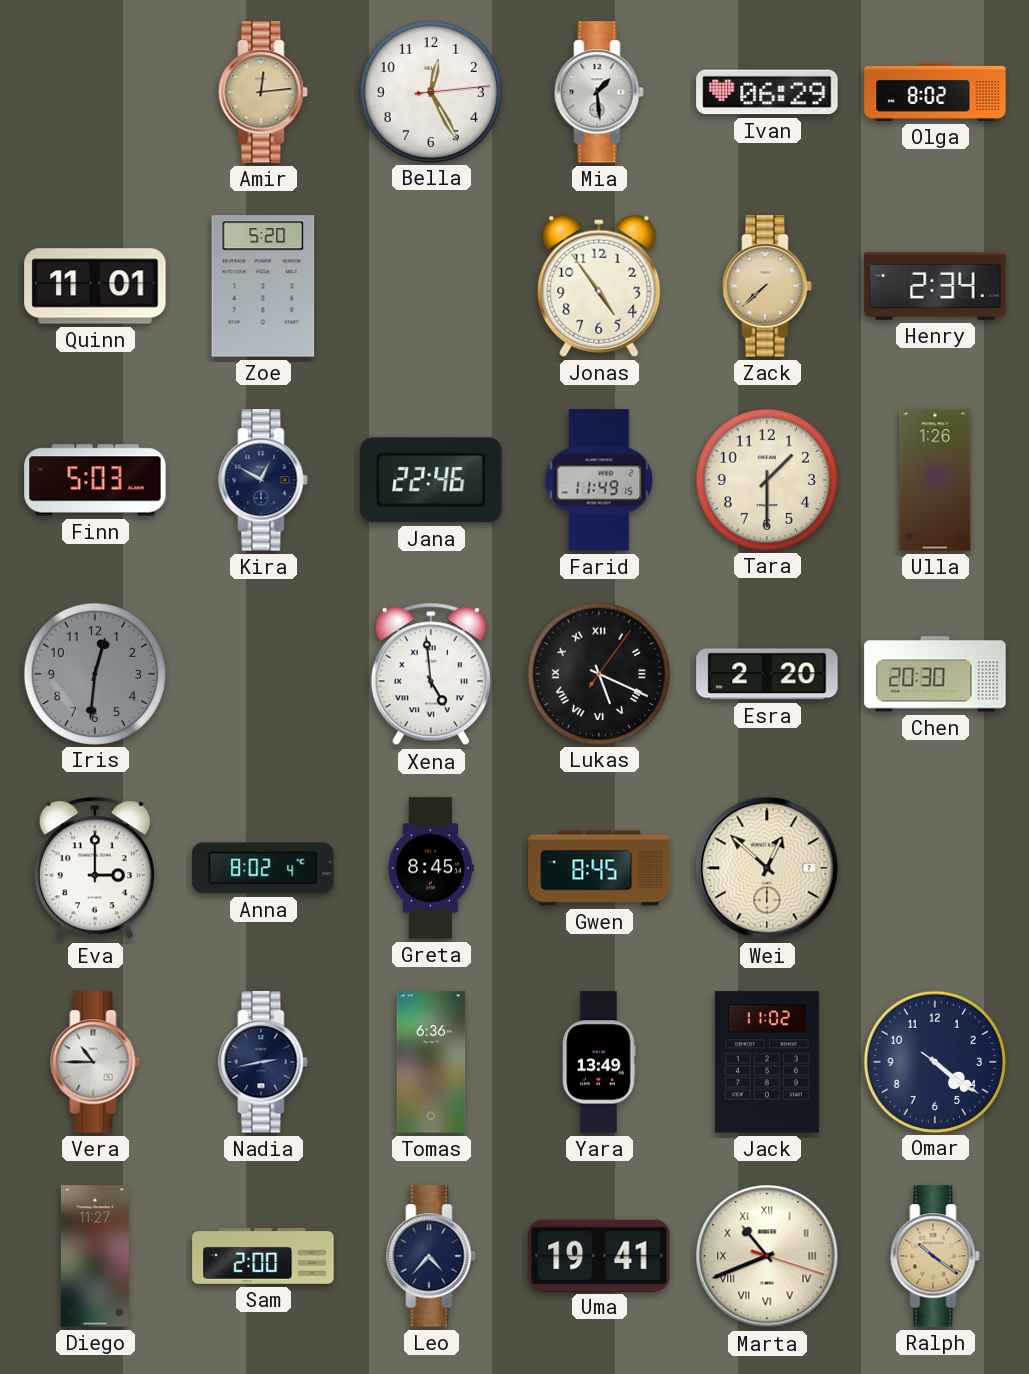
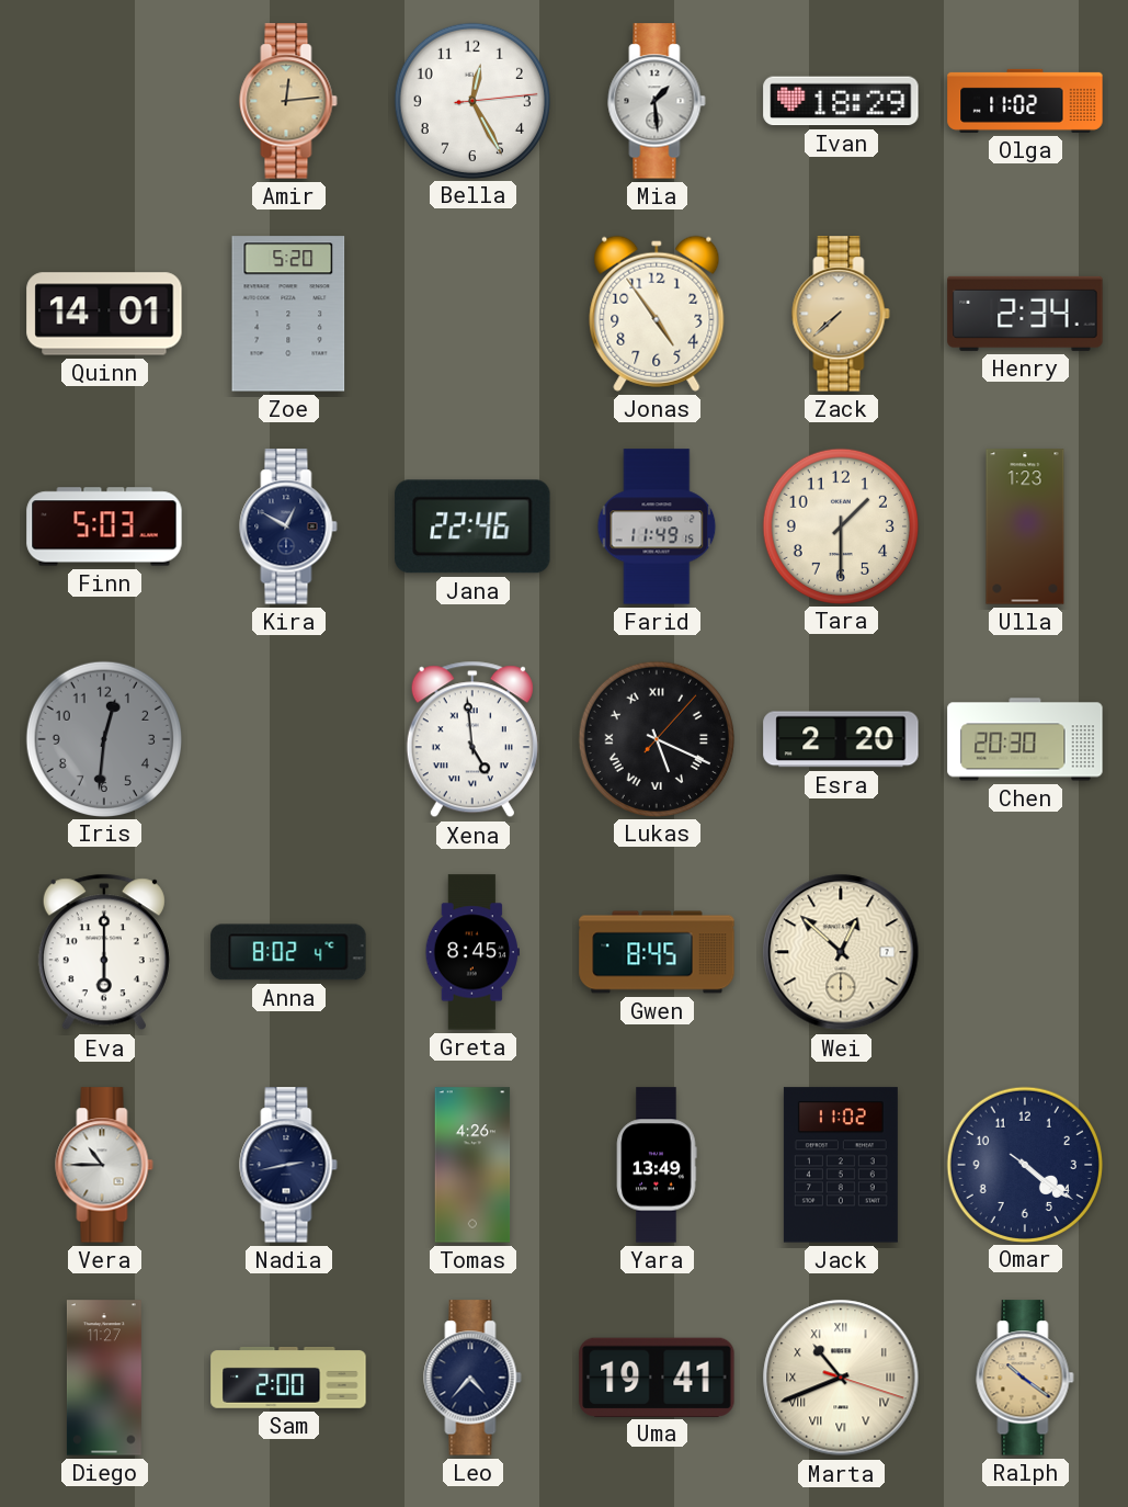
Ivan: 06:29 -> 18:29 (841, 101)
Olga: 8:02 -> 11:02 (1025, 101)
Quinn: 11:01 -> 14:01 (104, 314)
Ulla: 1:26 -> 1:23 (1025, 526)
Lukas: 5:19:06 -> 5:19:07 (656, 738)
Eva: 3:00 -> 6:00 (104, 952)
Tomas: 6:36 -> 4:26 (472, 1165)
